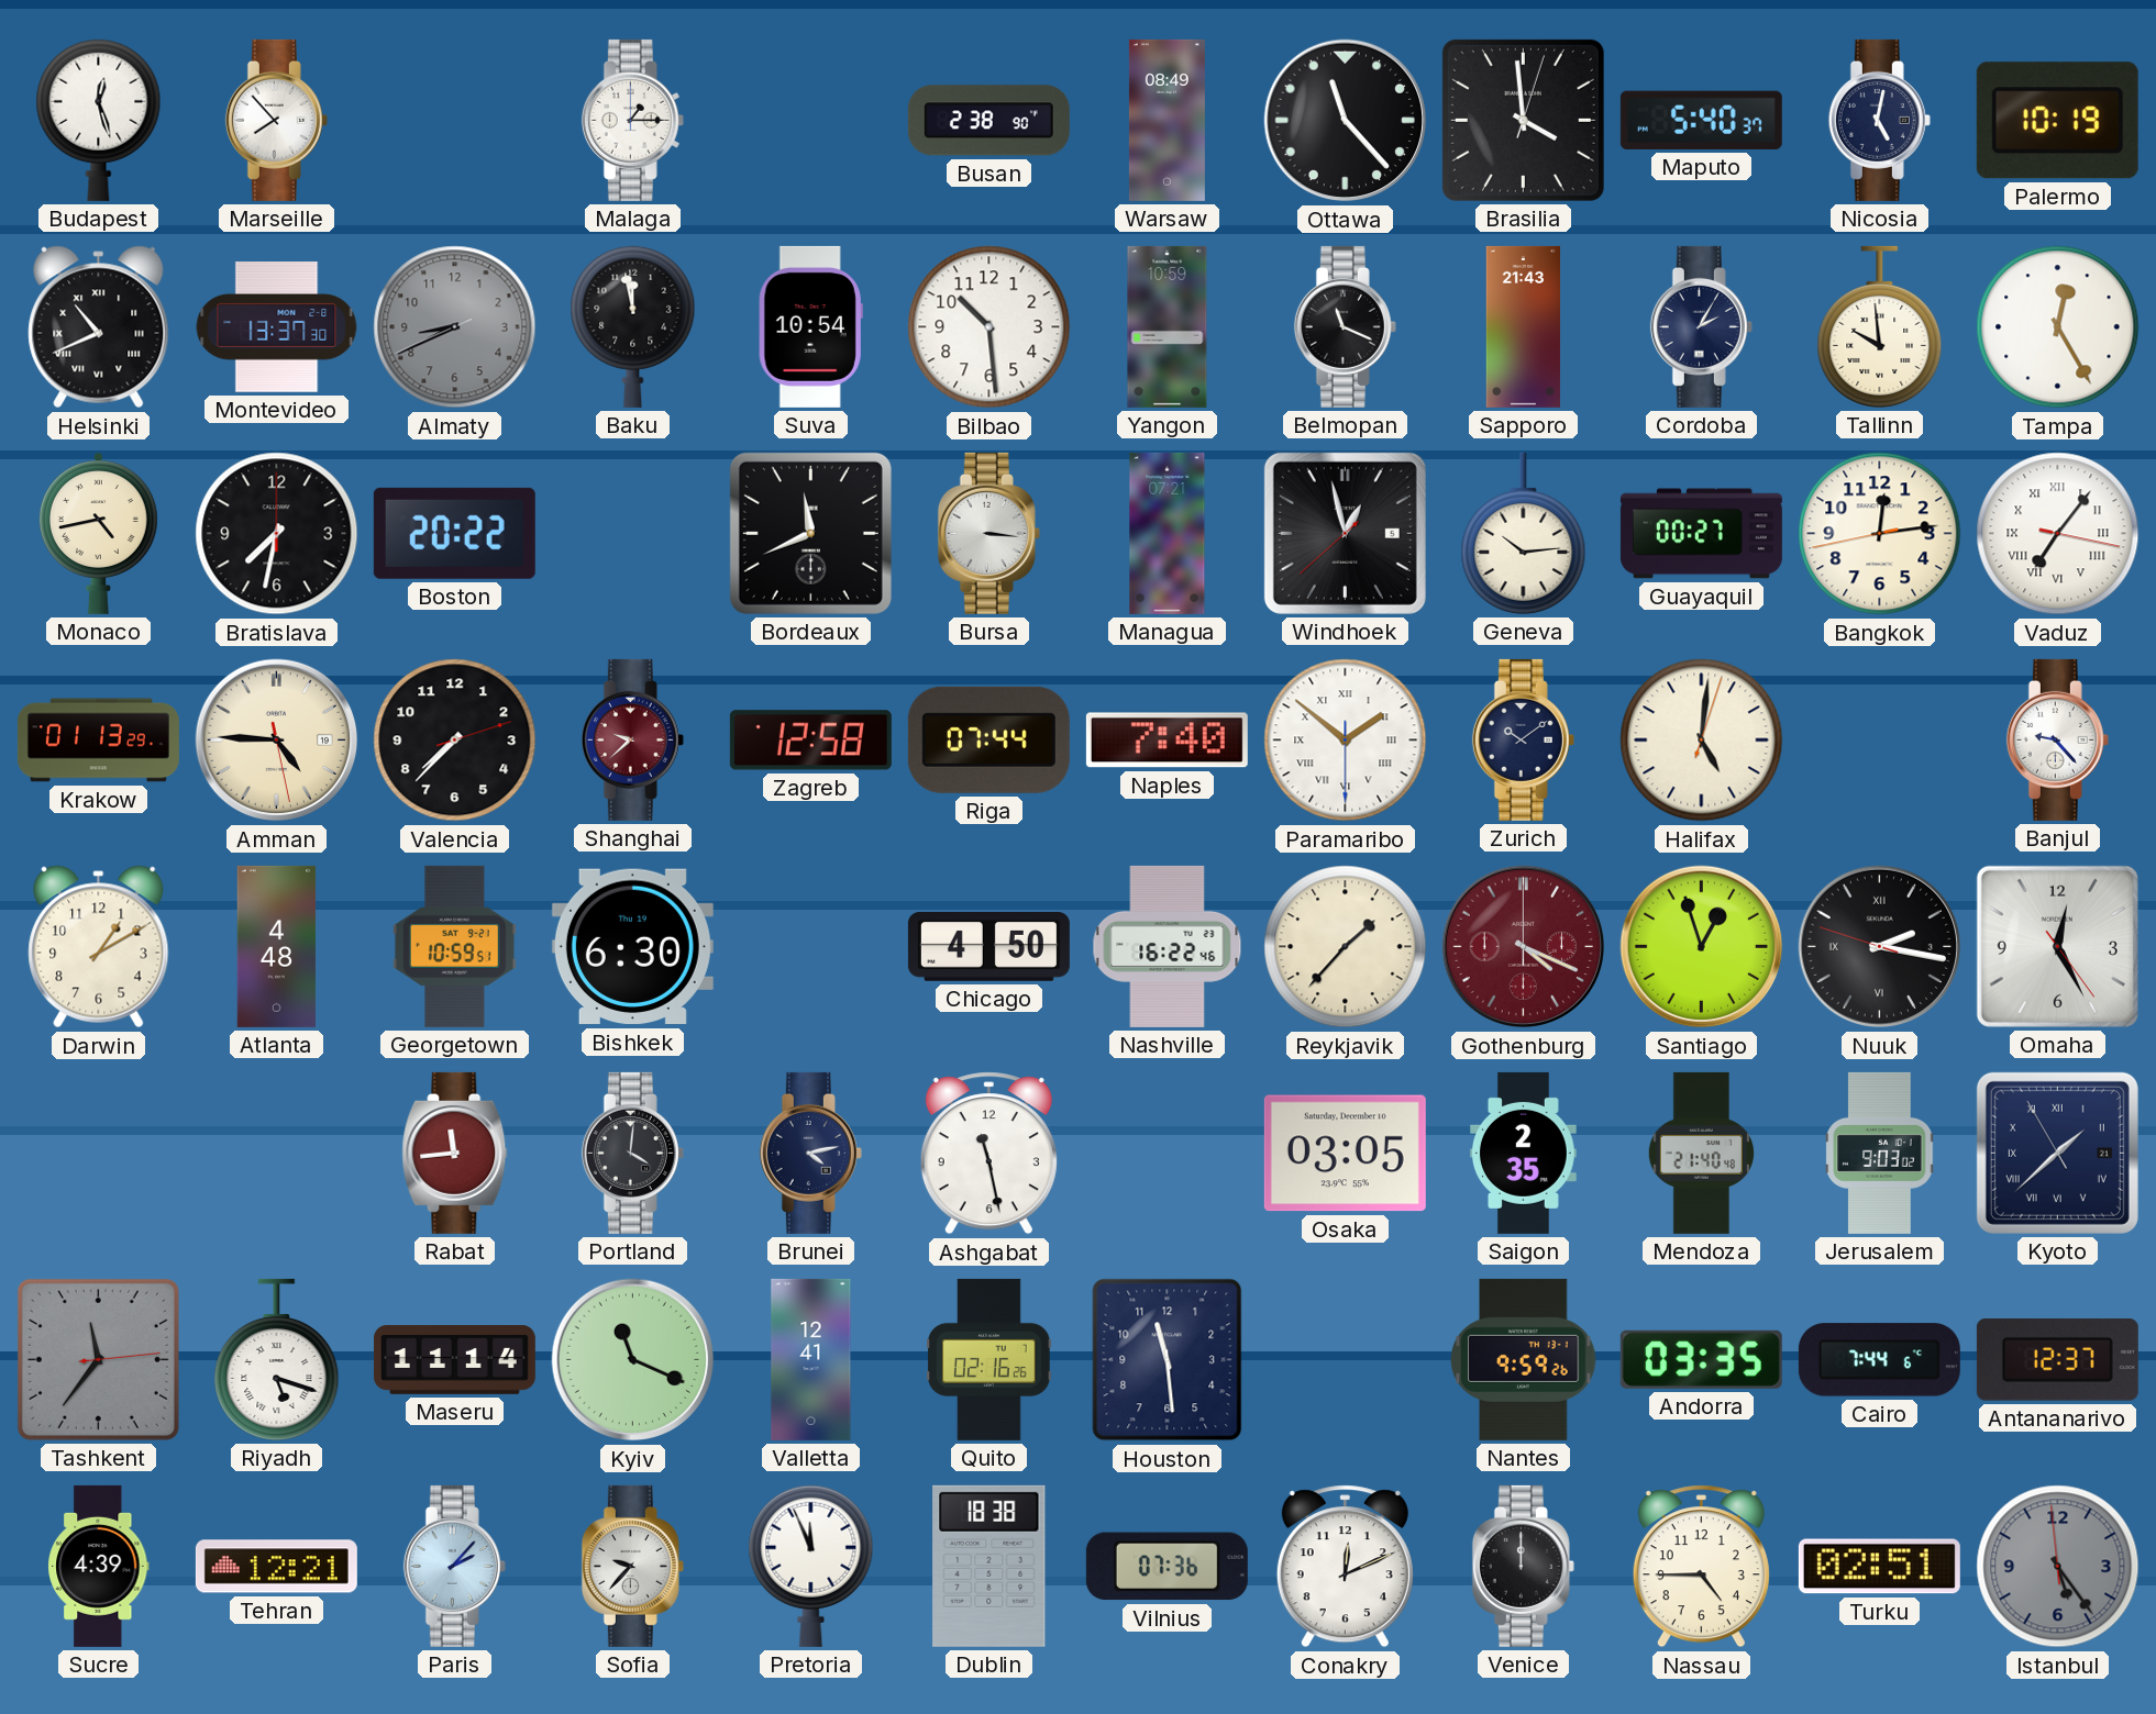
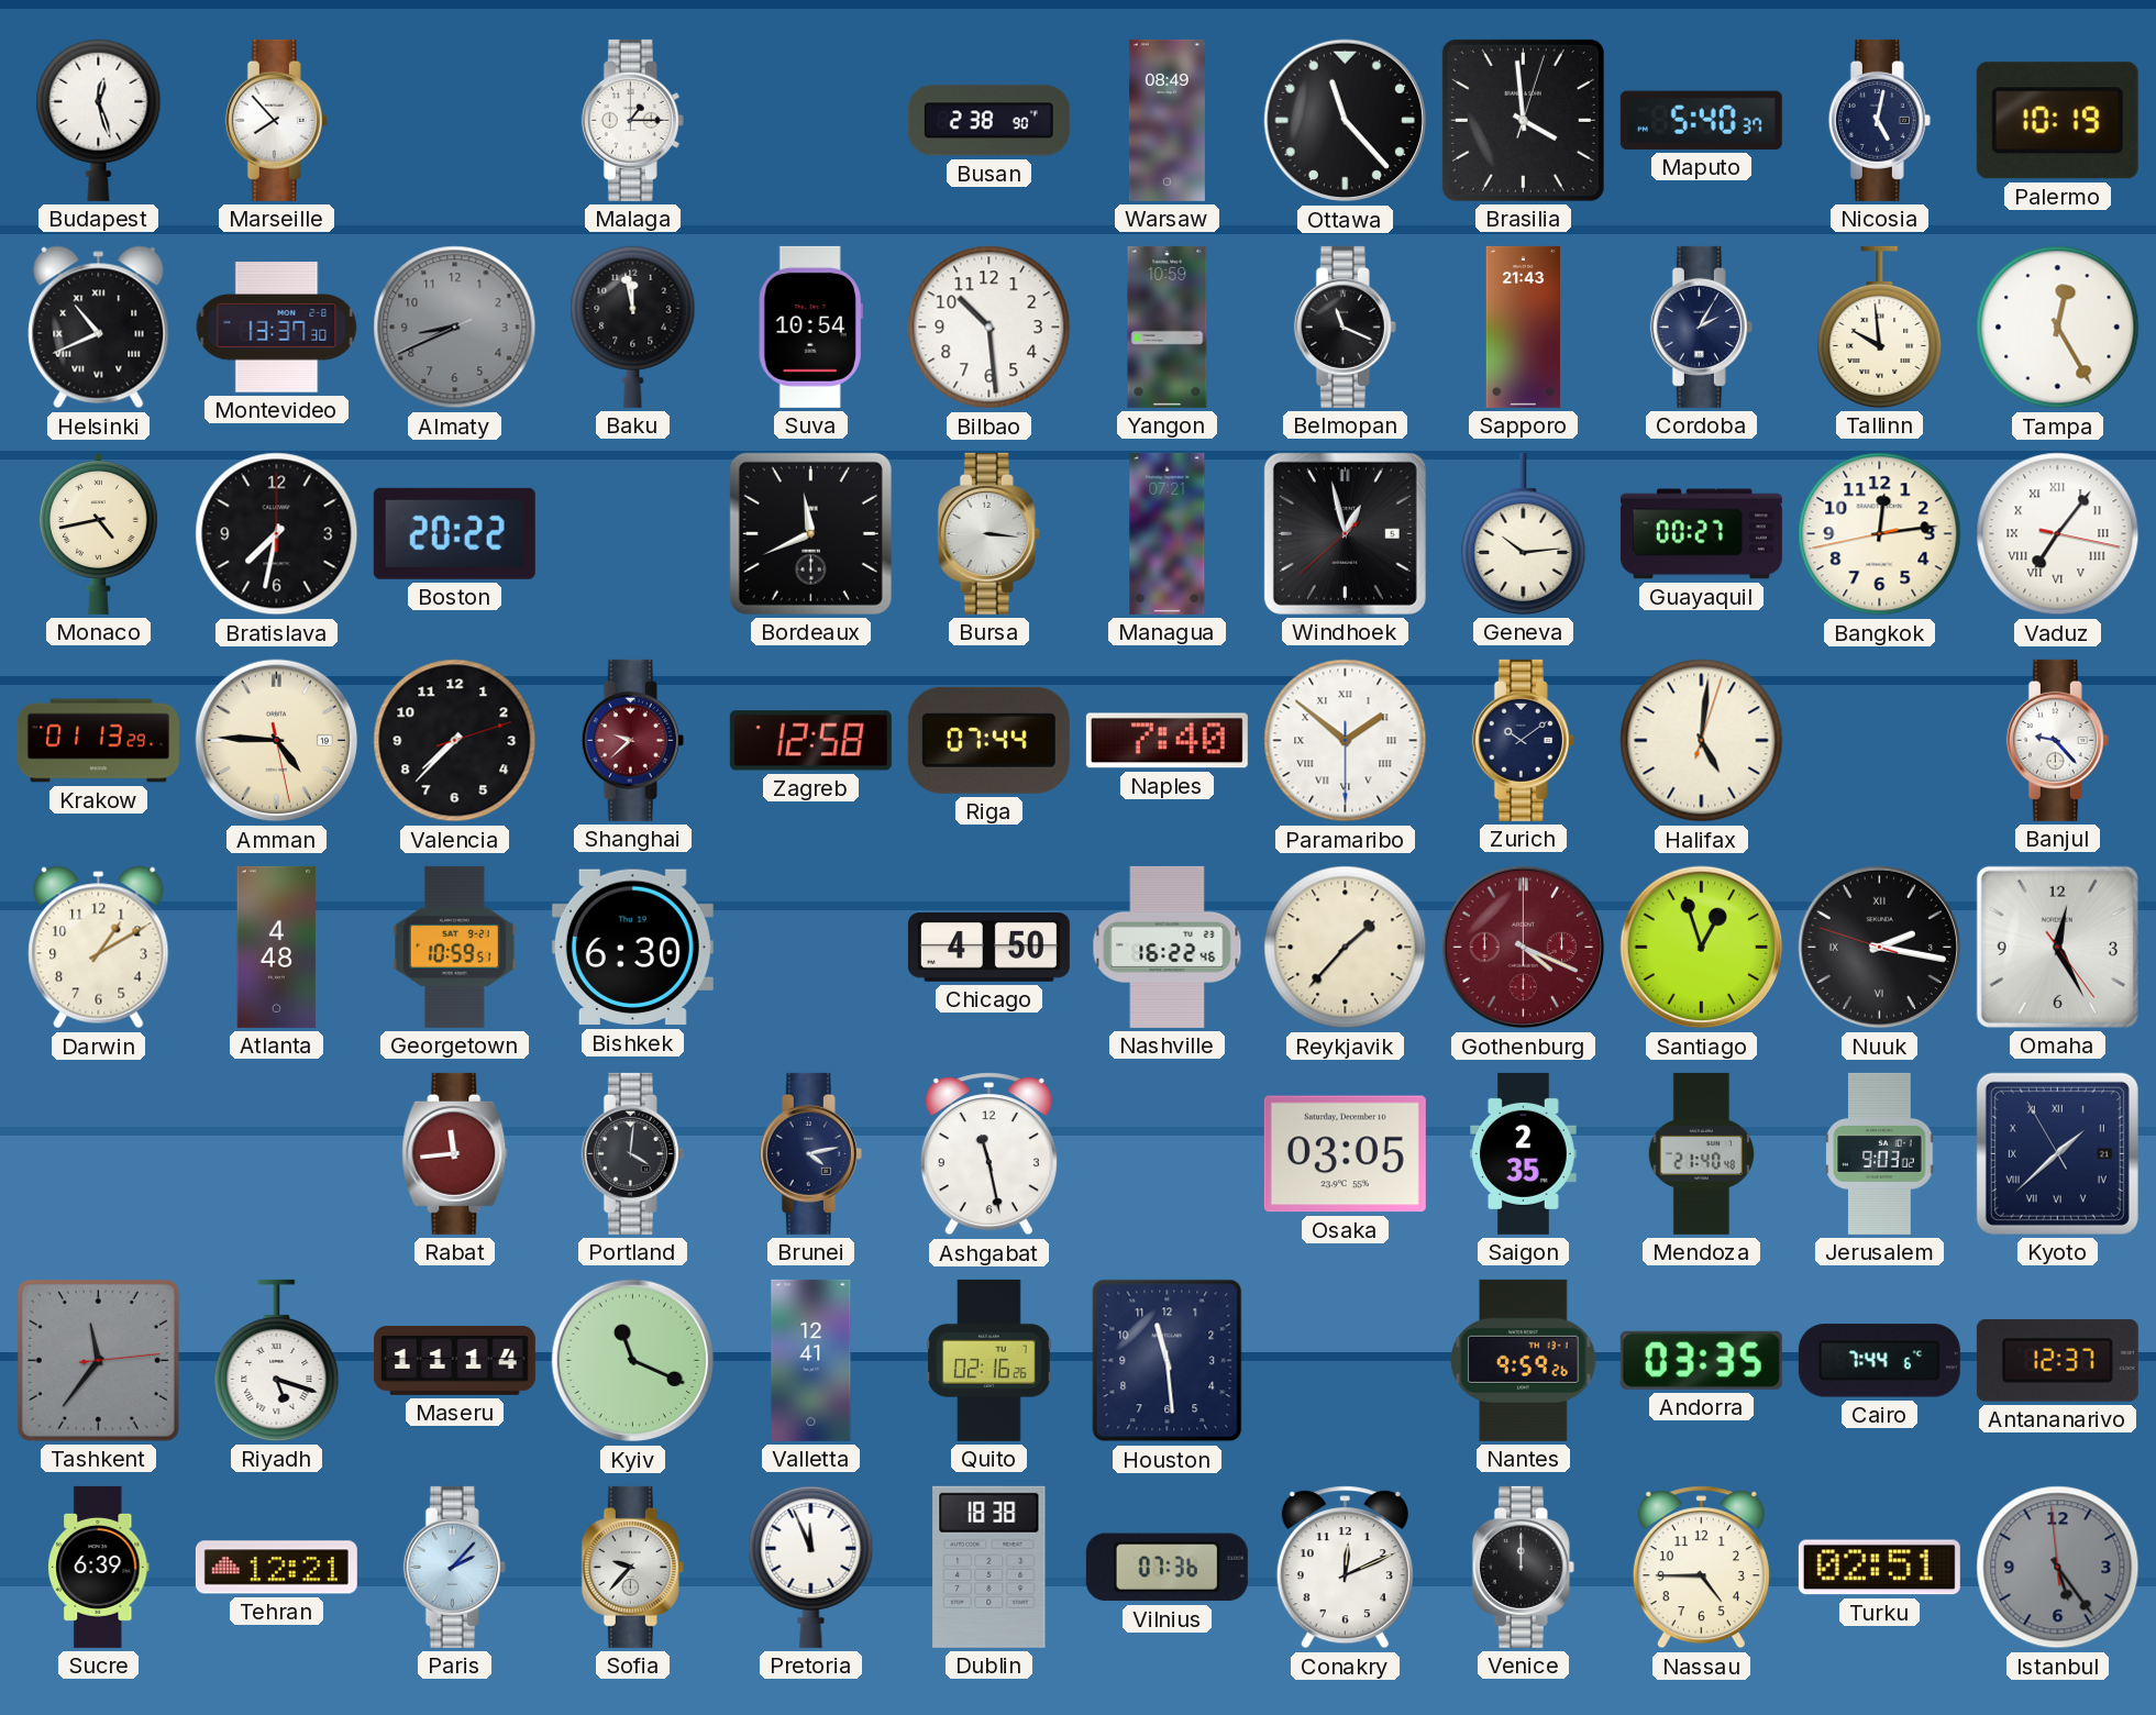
Sucre: 4:39 -> 6:39 (99, 1567)
